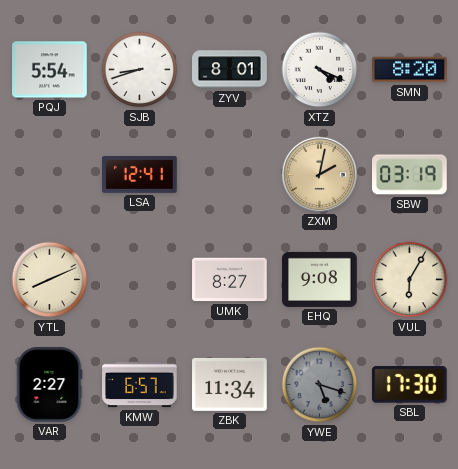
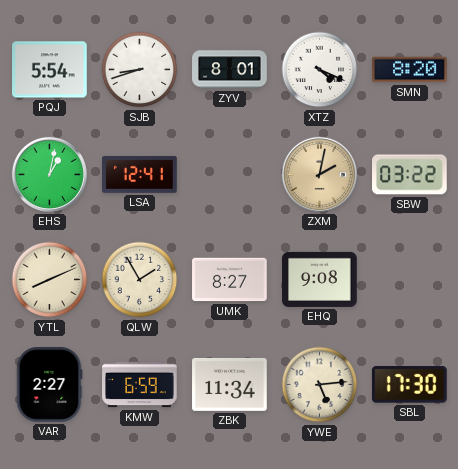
EHS: none -> 1:02 (49, 174)
SBW: 03:19 -> 03:22 (410, 175)
QLW: none -> 1:55 (140, 280)
VUL: 6:05 -> none (410, 280)
KMW: 6:57 -> 6:59 (140, 385)
YWE: 5:18 -> 5:14 (320, 385)
YWE dial: grey -> cream (320, 385)
